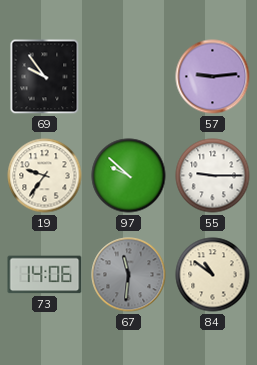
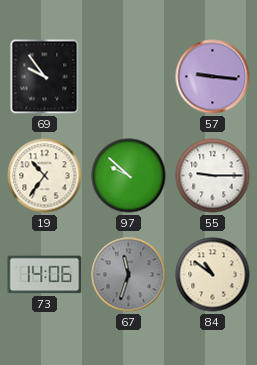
57: 9:14 -> 9:16 (213, 77)
19: 9:36 -> 10:36 (45, 176)
67: 11:31 -> 11:33 (129, 275)
